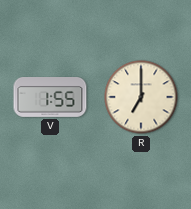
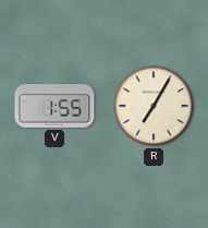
R: 7:00 -> 7:05 (154, 106)
